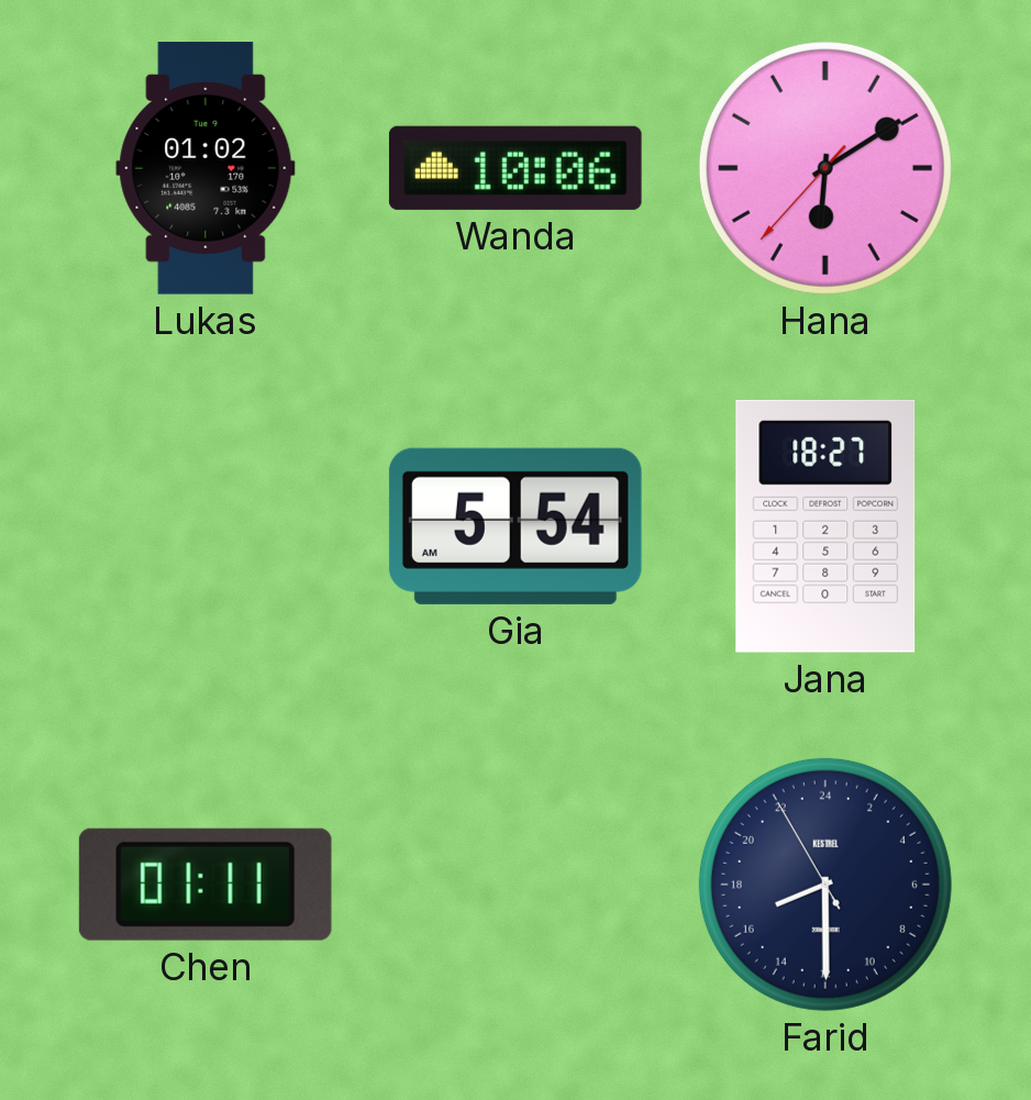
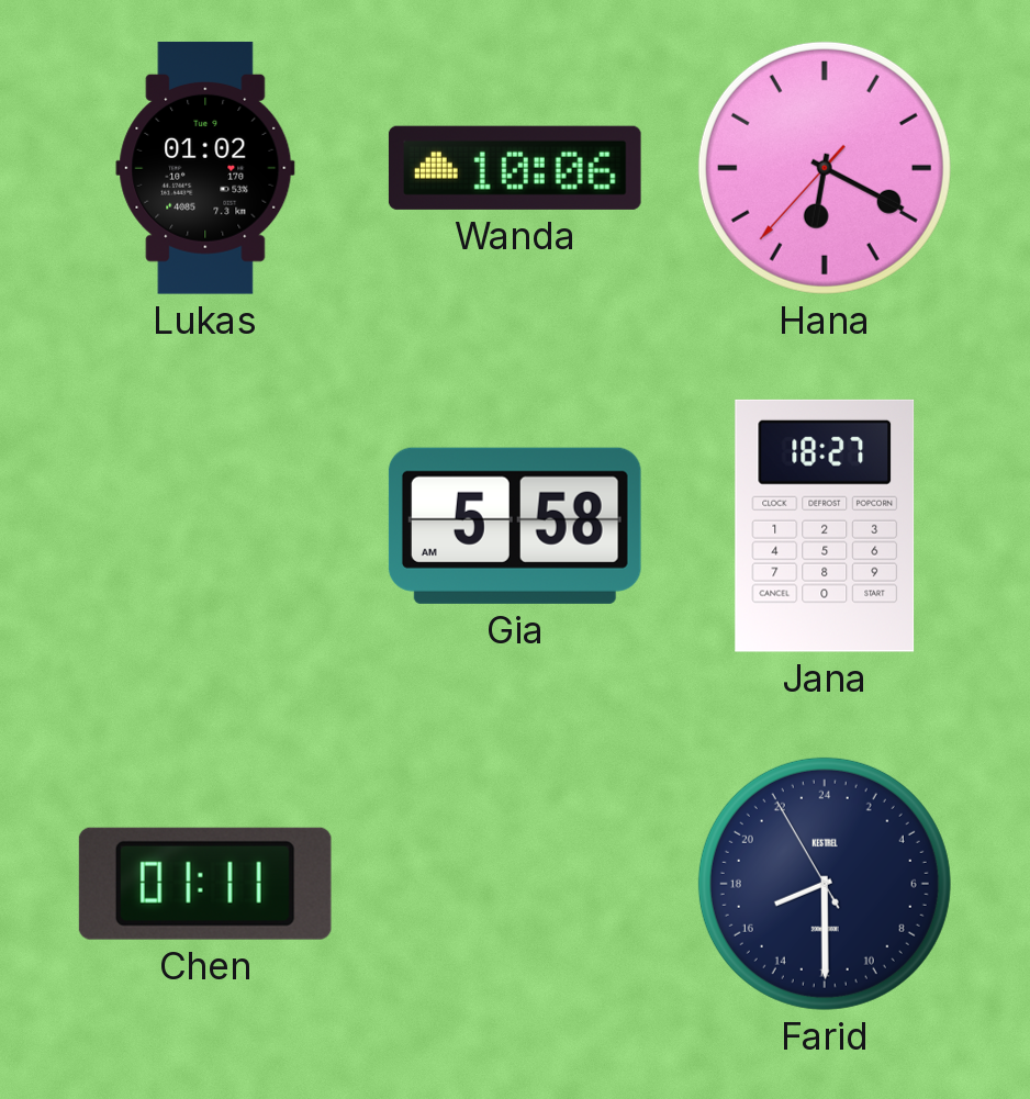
Hana: 6:09 -> 6:19 (825, 168)
Gia: 5:54 -> 5:58 (515, 526)
